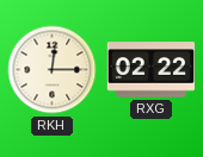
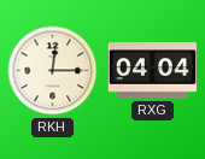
RXG: 02:22 -> 04:04 (152, 71)
